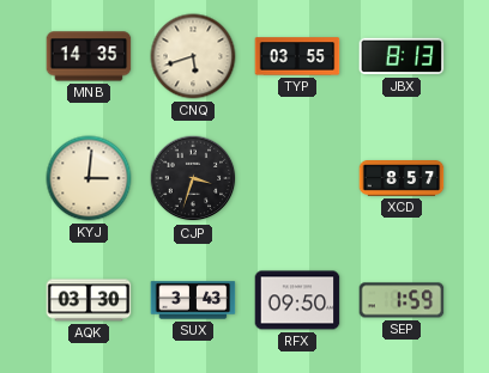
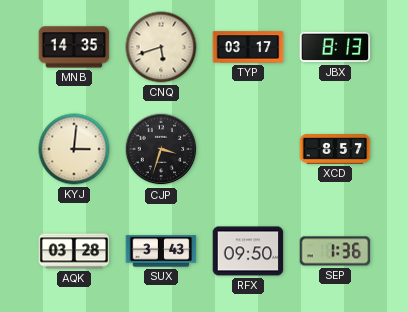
TYP: 03:55 -> 03:17 (248, 47)
AQK: 03:30 -> 03:28 (74, 251)
SEP: 1:59 -> 1:36 (335, 251)
